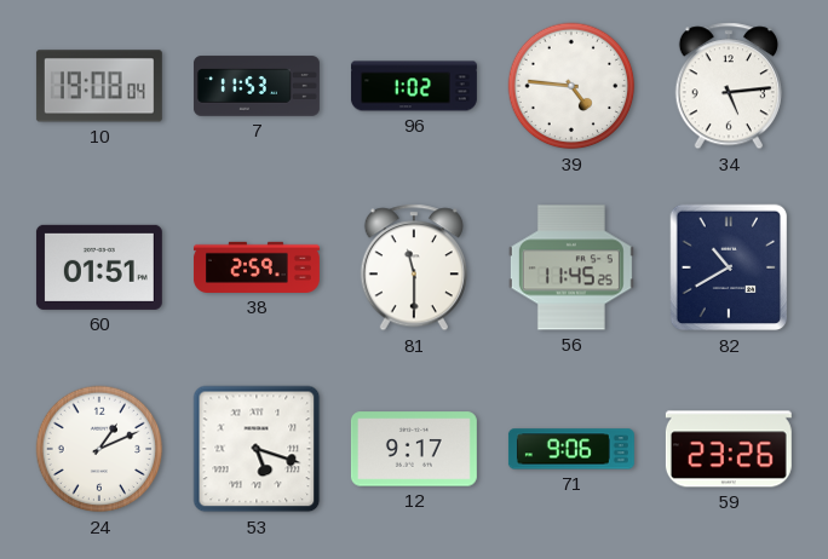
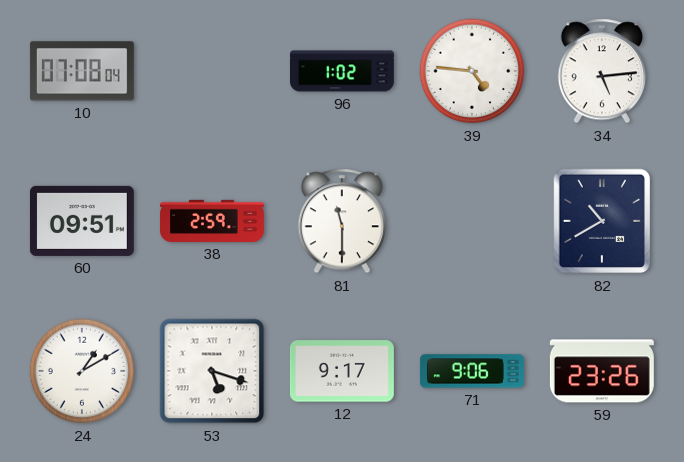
10: 19:08 -> 07:08 (82, 71)
7: 11:53 -> none (257, 86)
60: 01:51 -> 09:51 (82, 221)
56: 11:45 -> none (571, 267)
24: 1:11 -> 1:10 (82, 371)
